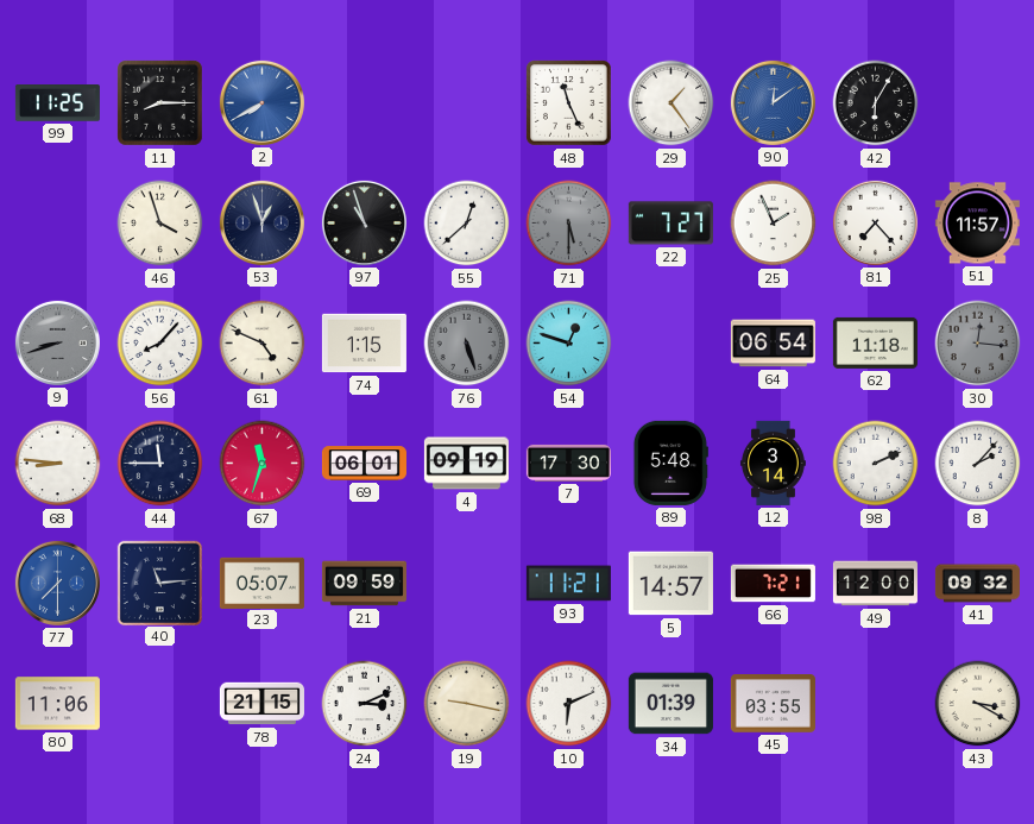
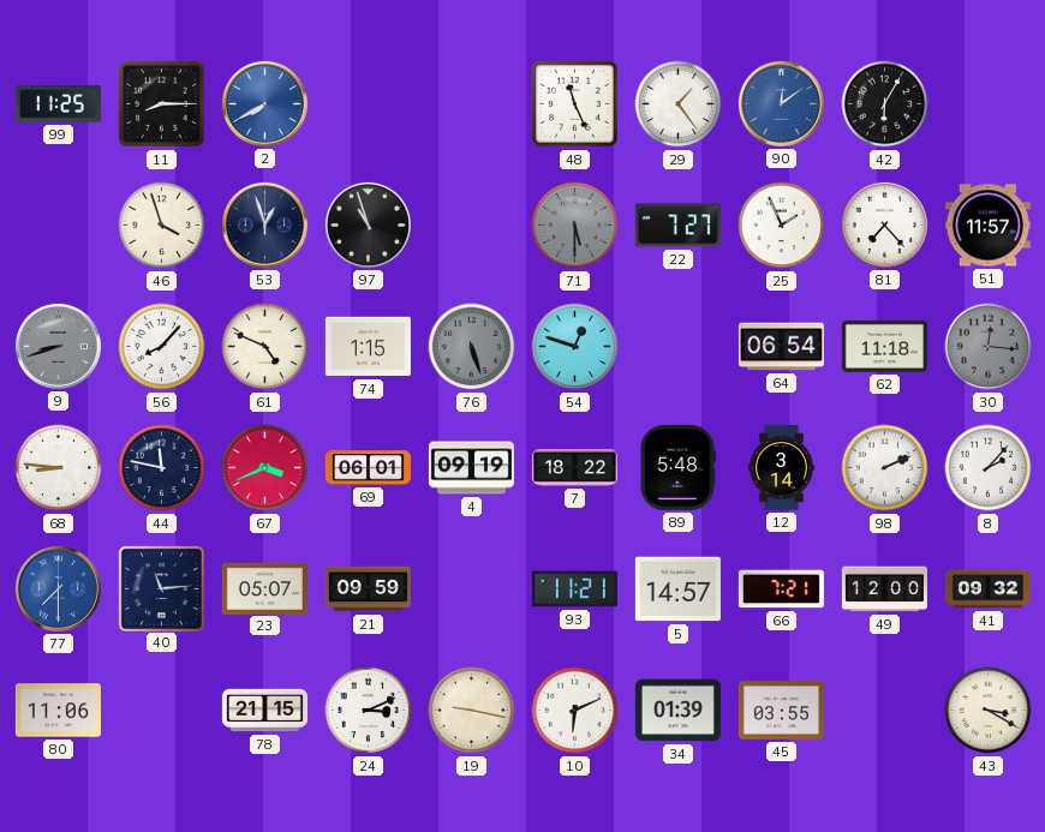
55: 12:38 -> none (467, 224)
44: 11:45 -> 11:47 (162, 468)
67: 11:33 -> 3:41 (265, 468)
7: 17:30 -> 18:22 (574, 467)
